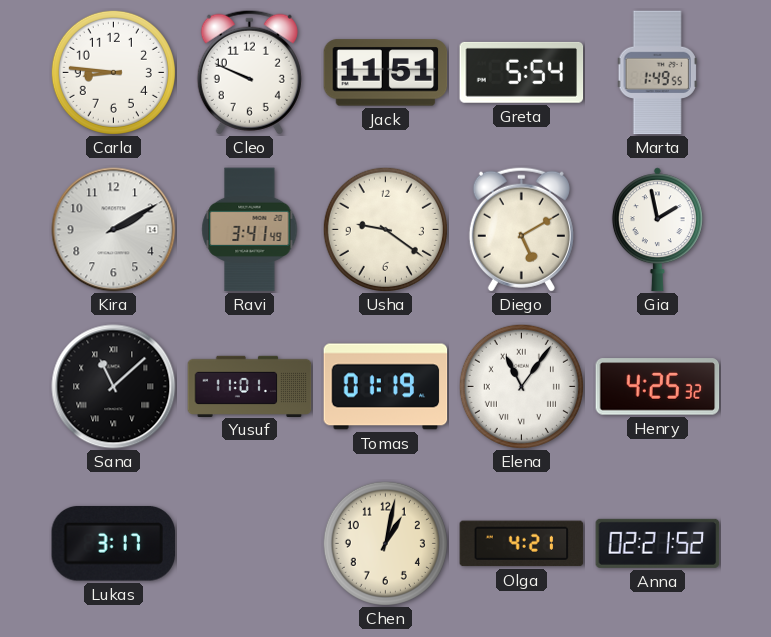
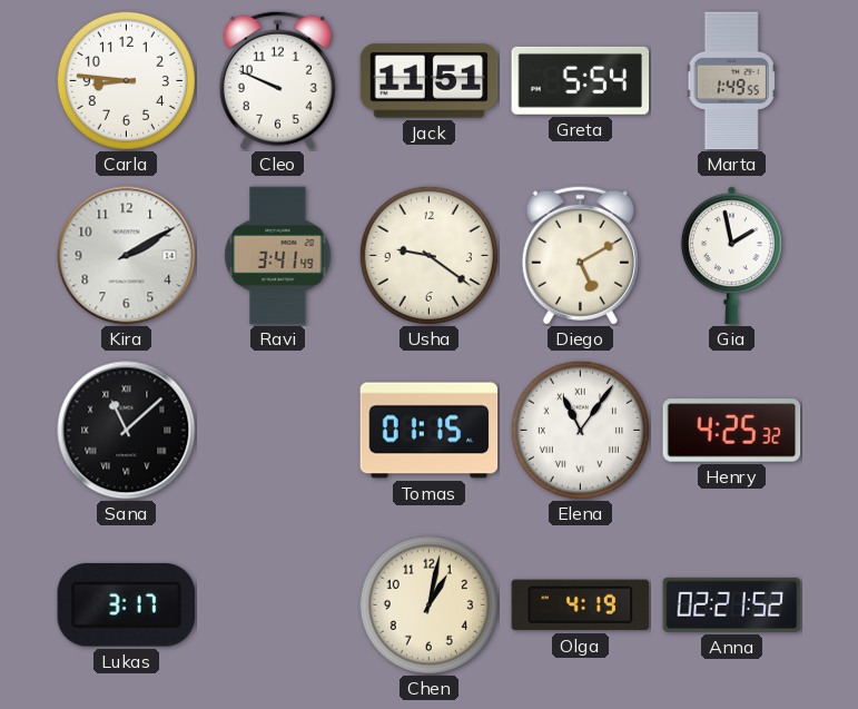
Yusuf: 11:01 -> none (250, 386)
Tomas: 01:19 -> 01:15 (430, 431)
Olga: 4:21 -> 4:19 (581, 605)
